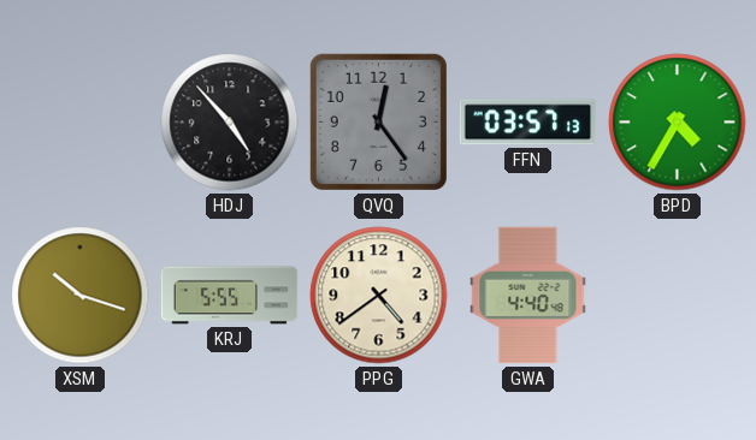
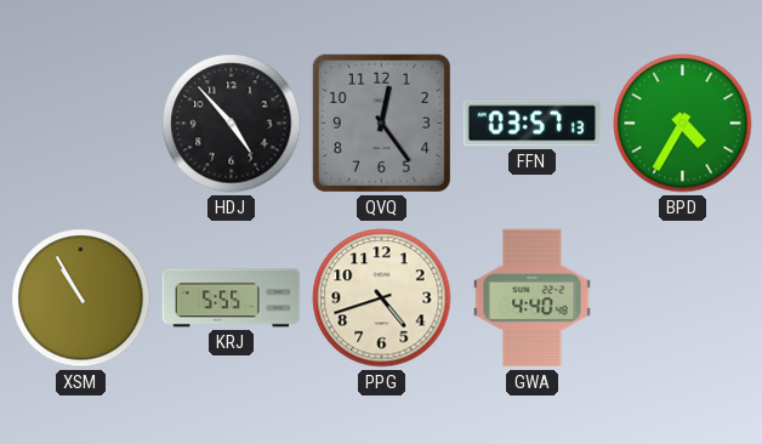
XSM: 10:18 -> 10:55 (81, 298)
PPG: 4:39 -> 4:42 (382, 298)
